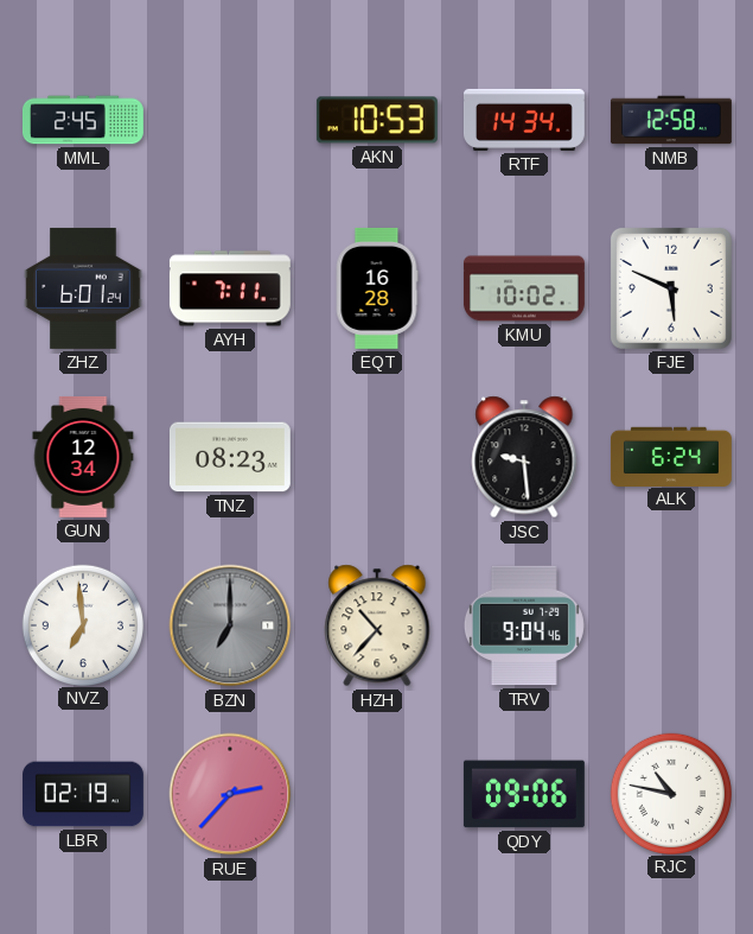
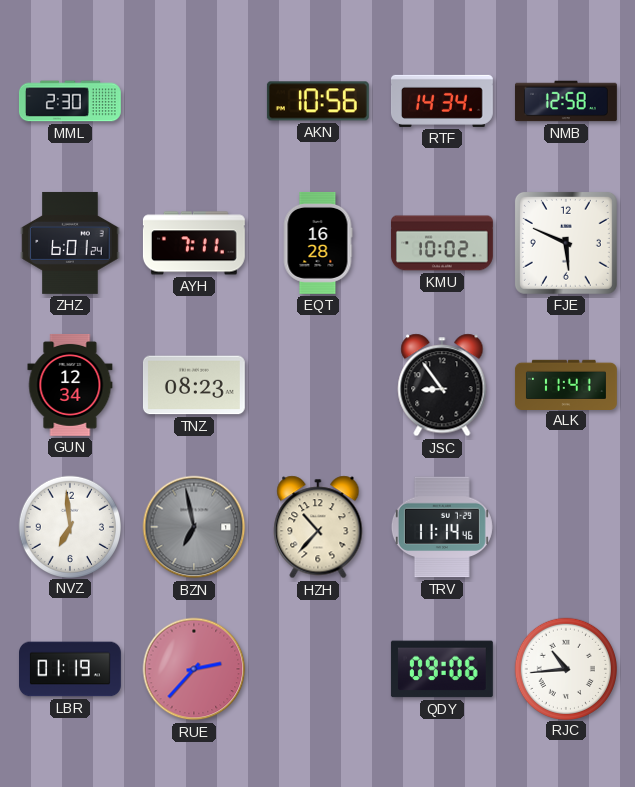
MML: 2:45 -> 2:30 (70, 101)
AKN: 10:53 -> 10:56 (318, 101)
JSC: 9:29 -> 8:54 (442, 385)
ALK: 6:24 -> 11:41 (566, 384)
BZN: 7:00 -> 6:58 (194, 527)
TRV: 9:04 -> 11:14 (442, 527)
LBR: 02:19 -> 01:19 (71, 669)
RJC: 10:47 -> 10:44 (565, 668)
